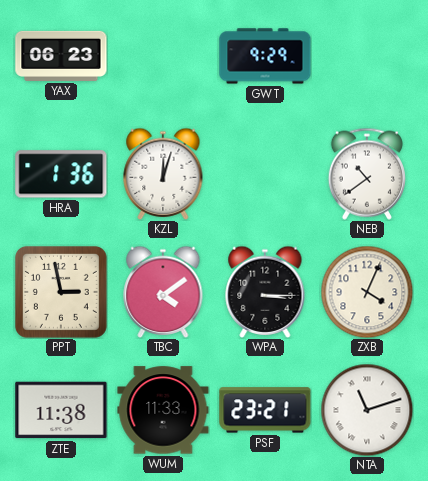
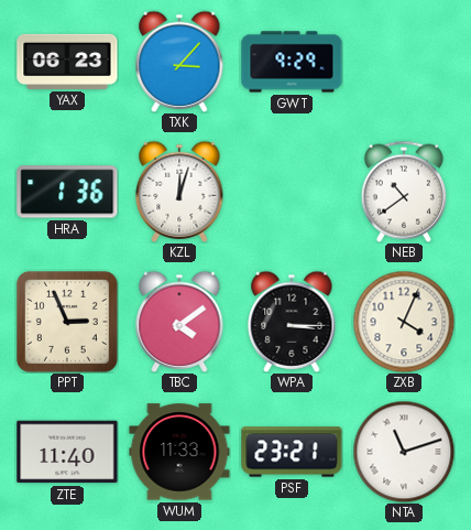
TXK: none -> 3:07 (179, 62)
PPT: 2:58 -> 2:56 (67, 322)
ZTE: 11:38 -> 11:40 (67, 452)
